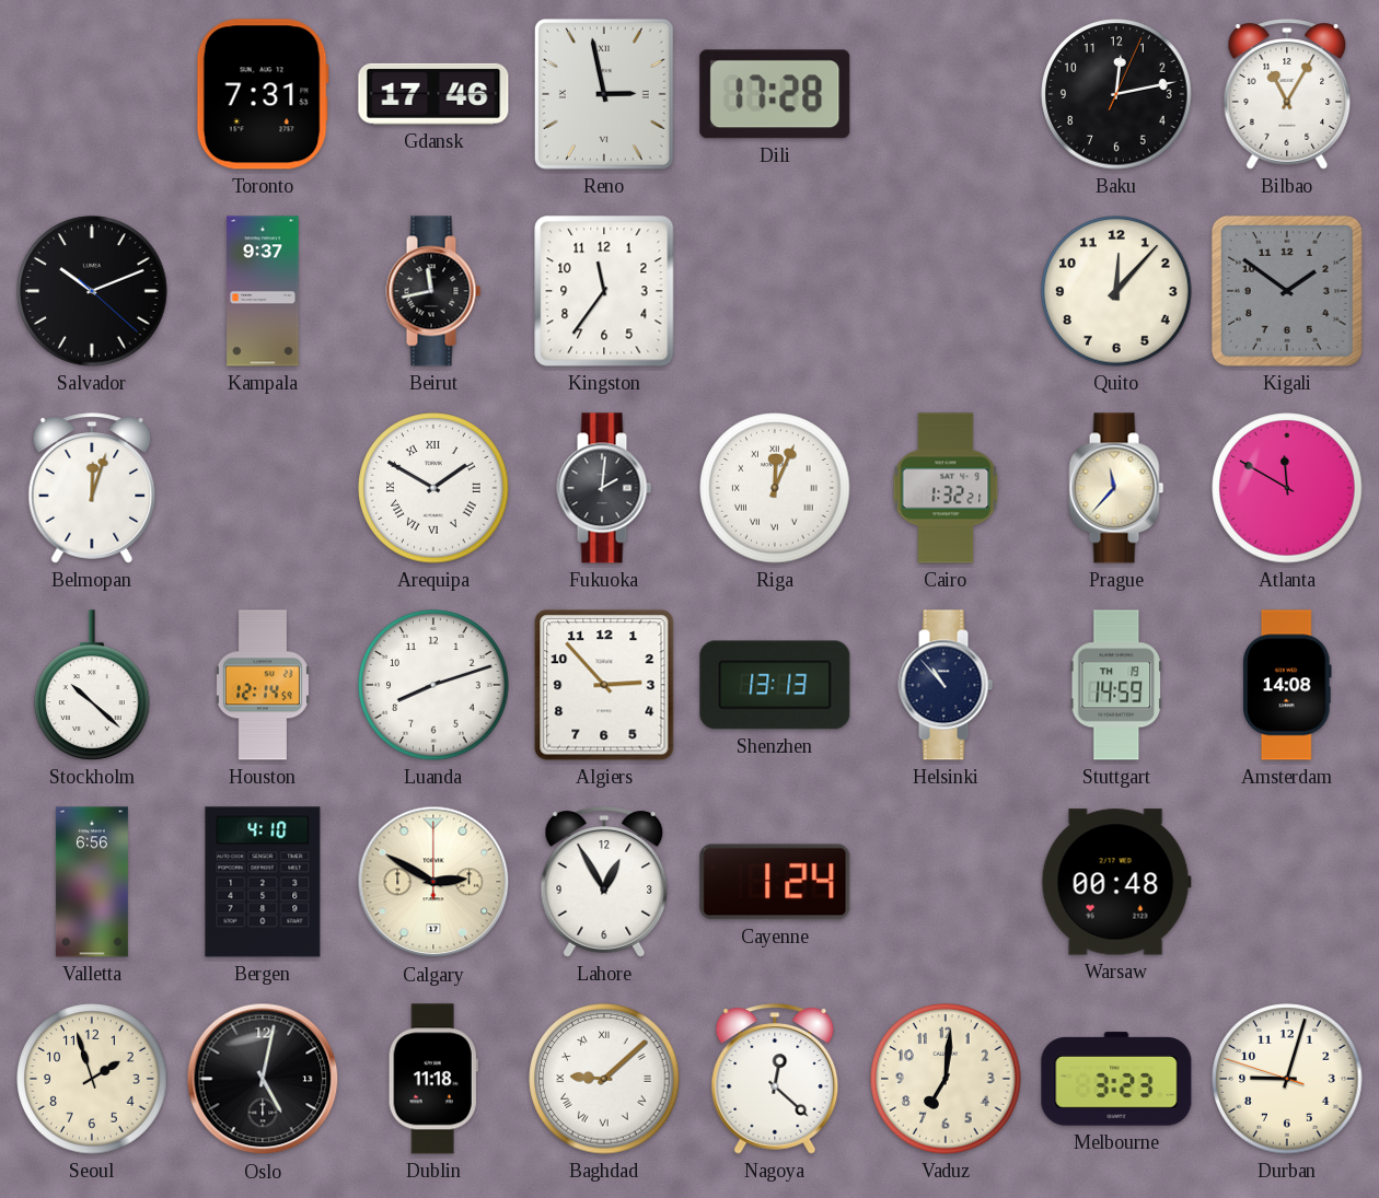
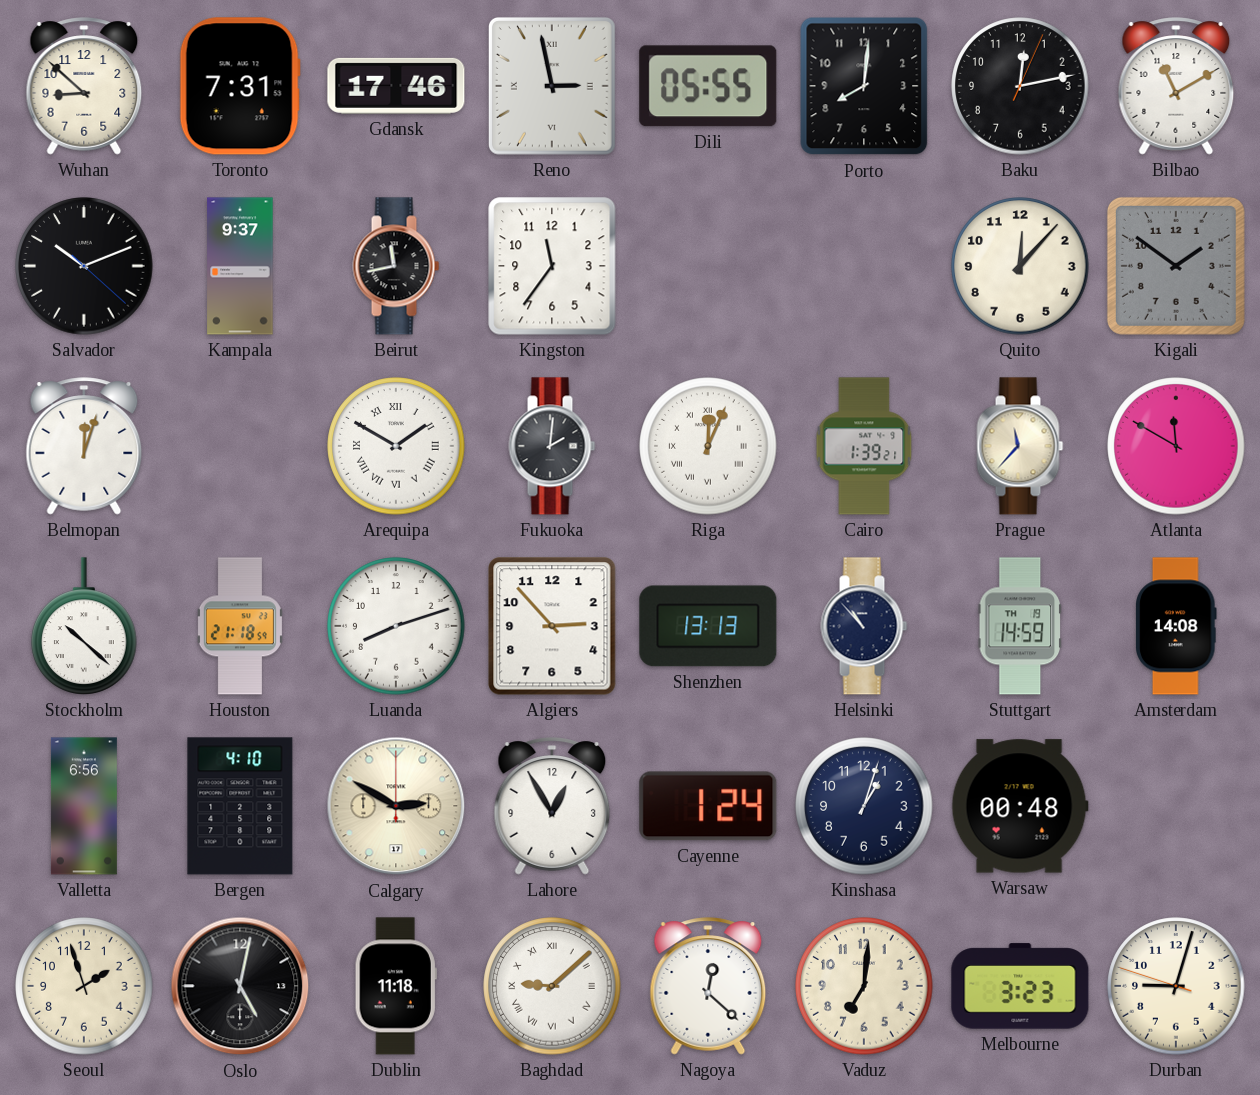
Wuhan: none -> 8:52 (84, 86)
Dili: 17:28 -> 05:55 (708, 86)
Porto: none -> 8:01 (864, 86)
Bilbao: 11:05 -> 11:10 (1176, 86)
Cairo: 1:32 -> 1:39 (864, 446)
Houston: 12:14 -> 21:18 (240, 626)
Kinshasa: none -> 1:03 (864, 806)
